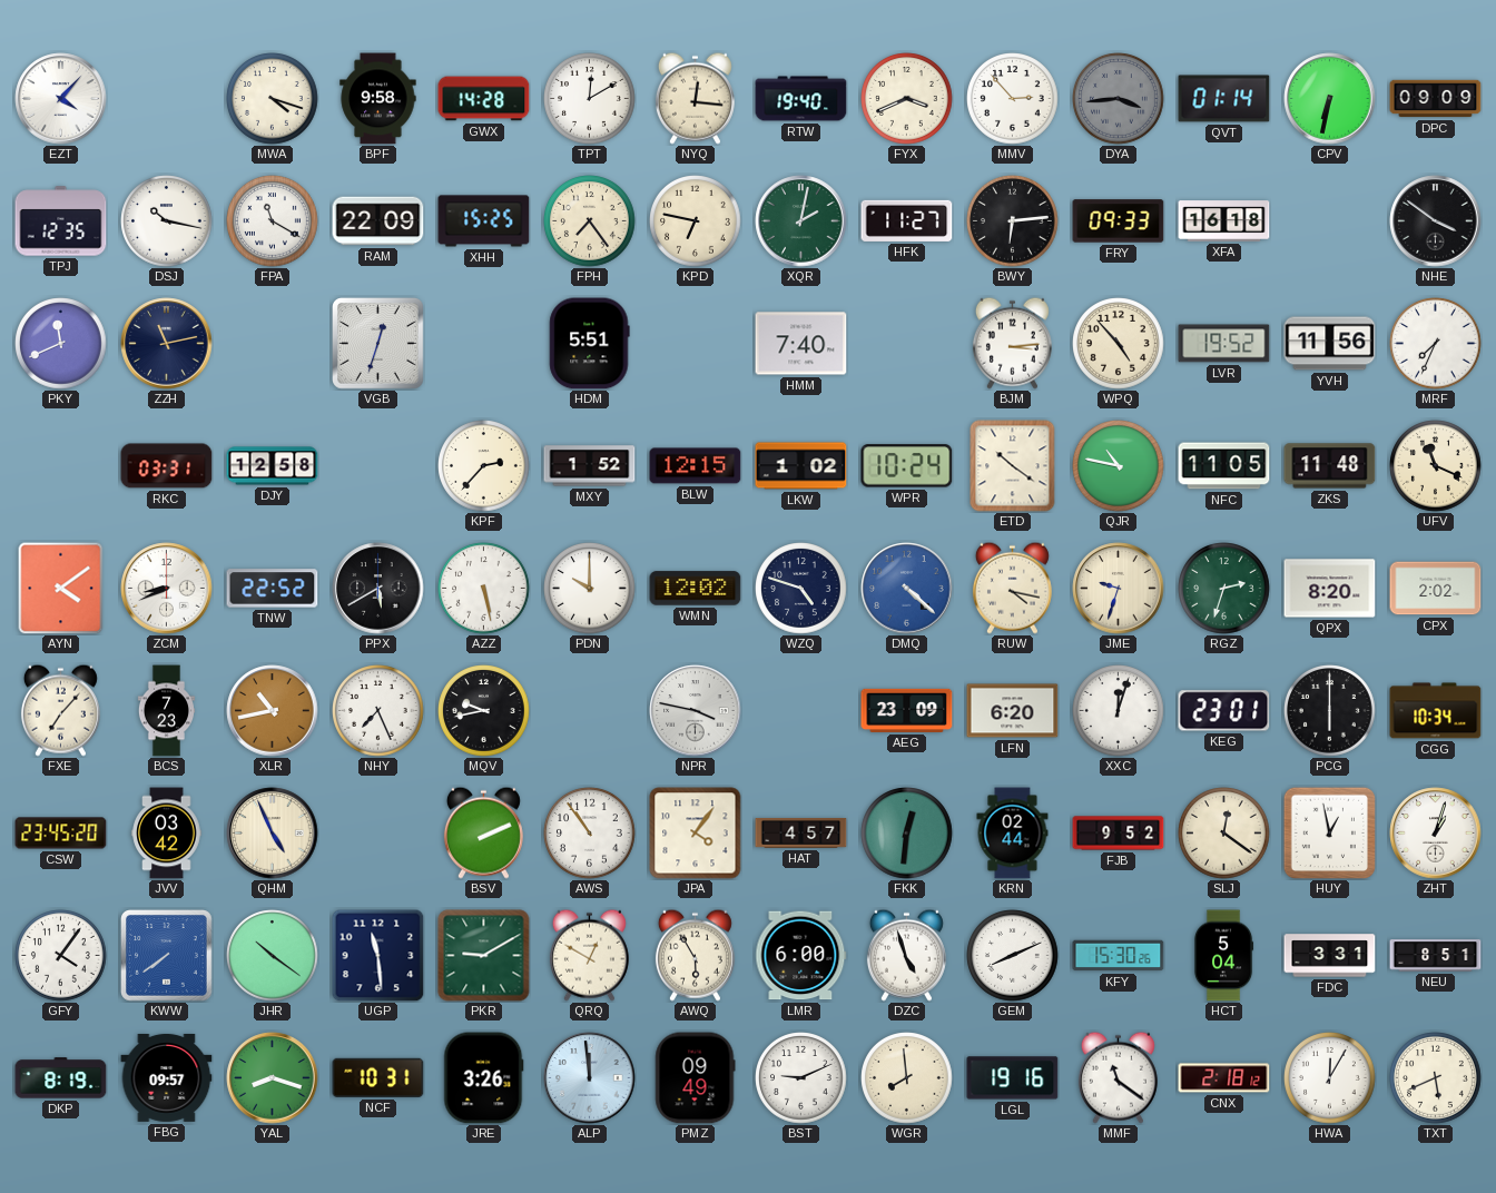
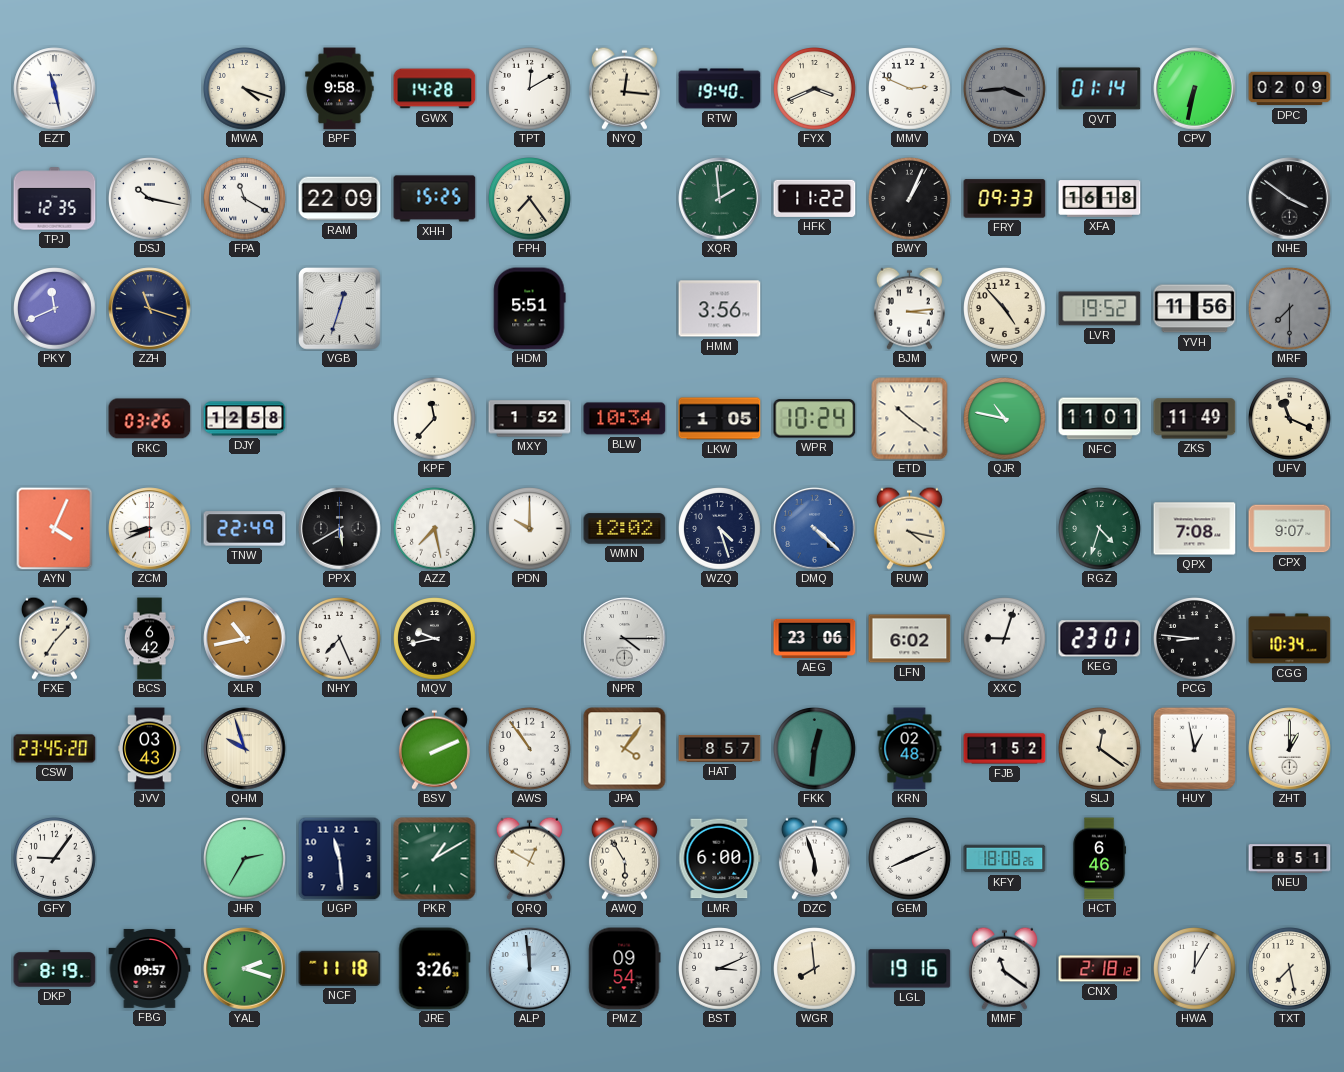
EZT: 4:07 -> 11:28 (55, 89)
MMV: 2:53 -> 2:49 (910, 89)
DPC: 09:09 -> 02:09 (1290, 89)
KPD: 6:47 -> none (696, 221)
XQR: 2:02 -> 1:59 (720, 199)
HFK: 11:27 -> 11:22 (815, 198)
BWY: 6:14 -> 1:04 (910, 199)
ZZH: 11:13 -> 11:18 (150, 309)
HMM: 7:40 -> 3:56 (720, 309)
MRF: 7:34 -> 7:30 (1290, 309)
MRF dial: white -> grey (1290, 309)
RKC: 03:31 -> 03:26 (150, 419)
KPF: 2:37 -> 11:37 (435, 419)
BLW: 12:15 -> 10:34 (625, 419)
LKW: 1:02 -> 1:05 (720, 419)
NFC: 11:05 -> 11:01 (1100, 419)
ZKS: 11:48 -> 11:49 (1195, 419)
AYN: 4:09 -> 4:04 (55, 528)
TNW: 22:52 -> 22:49 (245, 529)
AZZ: 5:28 -> 7:28 (435, 529)
WZQ: 4:48 -> 4:27 (720, 529)
JME: 9:33 -> none (1119, 589)
RGZ: 2:33 -> 4:33 (1100, 529)
QPX: 8:20 -> 7:08 (1195, 529)
CPX: 2:02 -> 9:07 (1290, 529)
BCS: 7:23 -> 6:42 (149, 639)
NPR: 3:47 -> 4:15 (625, 639)
AEG: 23:09 -> 23:06 (815, 638)
LFN: 6:20 -> 6:02 (910, 639)
XXC: 12:03 -> 9:03 (1005, 639)
PCG: 6:00 -> 8:46 (1195, 639)
JVV: 03:42 -> 03:43 (150, 749)
QHM: 4:56 -> 9:57 (245, 749)
HAT: 4:57 -> 8:57 (720, 749)
KRN: 02:44 -> 02:48 (910, 749)
FJB: 9:52 -> 1:52 (1005, 749)
ZHT: 1:03 -> 1:00 (1290, 749)
GFY: 4:06 -> 9:06 (55, 859)
KWW: 7:39 -> none (167, 956)
JHR: 10:21 -> 2:35 (245, 859)
PKR: 9:10 -> 1:10 (435, 859)
DZC: 4:57 -> 5:57 (814, 858)
KFY: 15:30 -> 18:08 (1005, 859)
HCT: 5:04 -> 6:46 (1099, 859)
FDC: 3:31 -> none (1330, 956)
YAL: 8:18 -> 2:18 (245, 969)
NCF: 10:31 -> 11:18 (340, 968)
PMZ: 09:49 -> 09:54 (625, 969)
BST: 9:11 -> 3:11 (720, 969)
TXT: 5:41 -> 7:28 (1290, 969)
